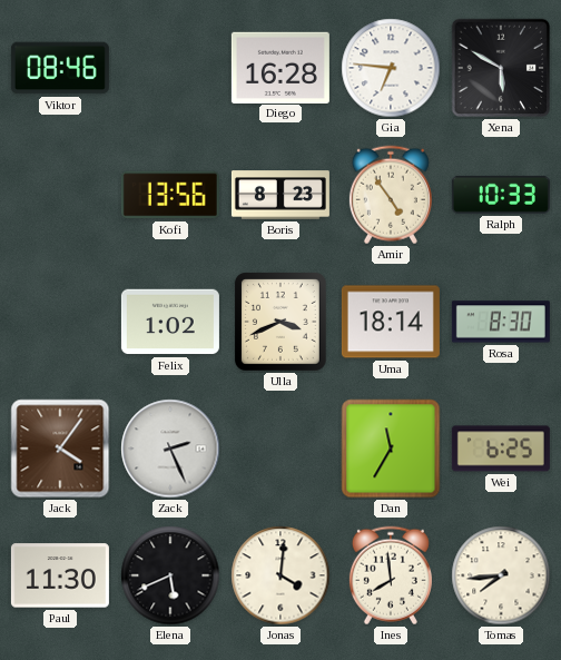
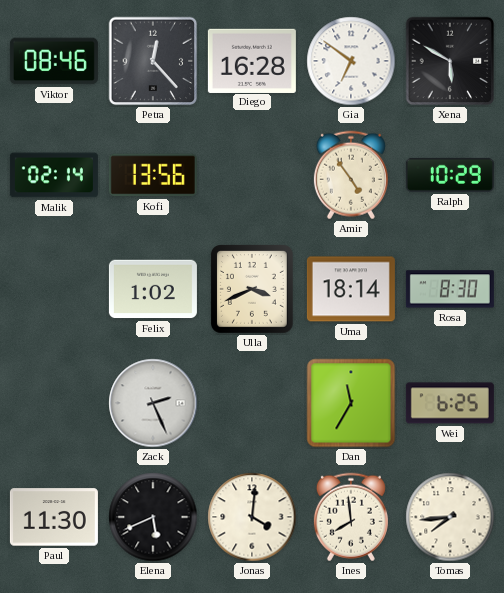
Petra: none -> 12:23 (153, 61)
Gia: 6:46 -> 6:51 (351, 61)
Malik: none -> 02:14 (54, 175)
Boris: 8:23 -> none (280, 195)
Ralph: 10:33 -> 10:29 (450, 175)
Jack: 4:06 -> none (60, 449)
